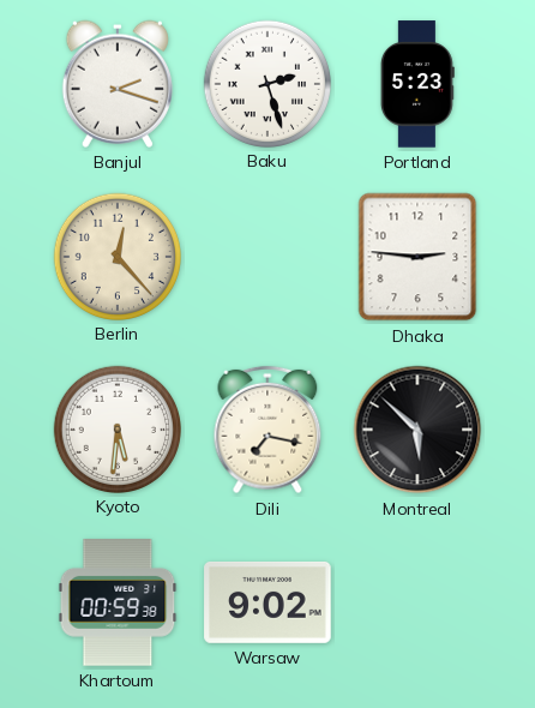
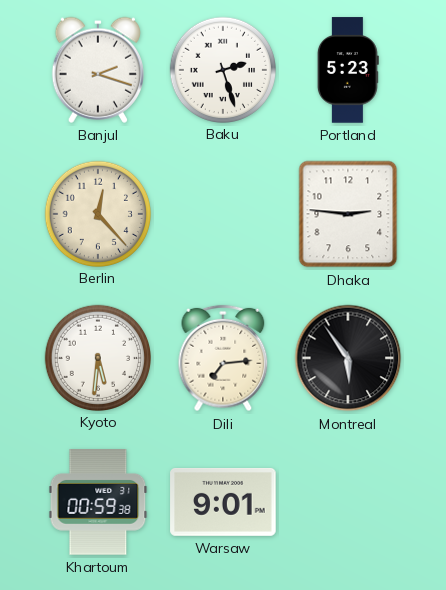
Dili: 7:17 -> 7:14 (223, 358)
Montreal: 5:52 -> 5:54 (348, 358)
Warsaw: 9:02 -> 9:01 (223, 502)
